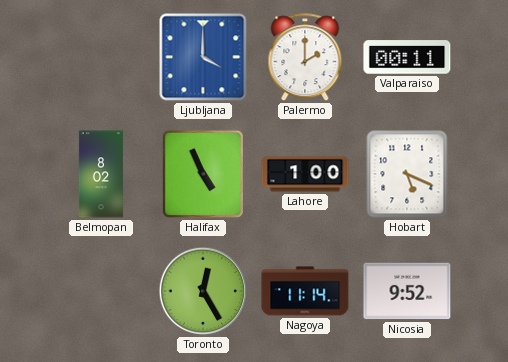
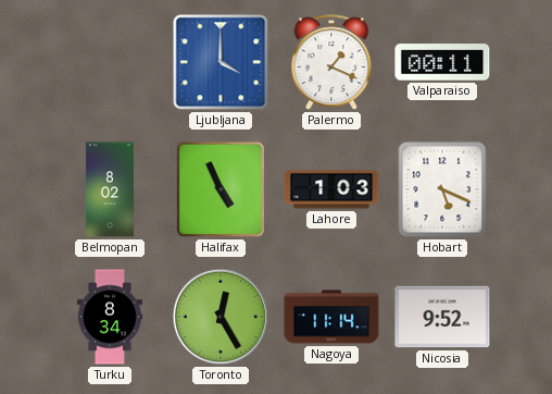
Palermo: 2:00 -> 1:19 (331, 63)
Lahore: 1:00 -> 1:03 (331, 189)
Turku: none -> 8:34 (110, 317)
